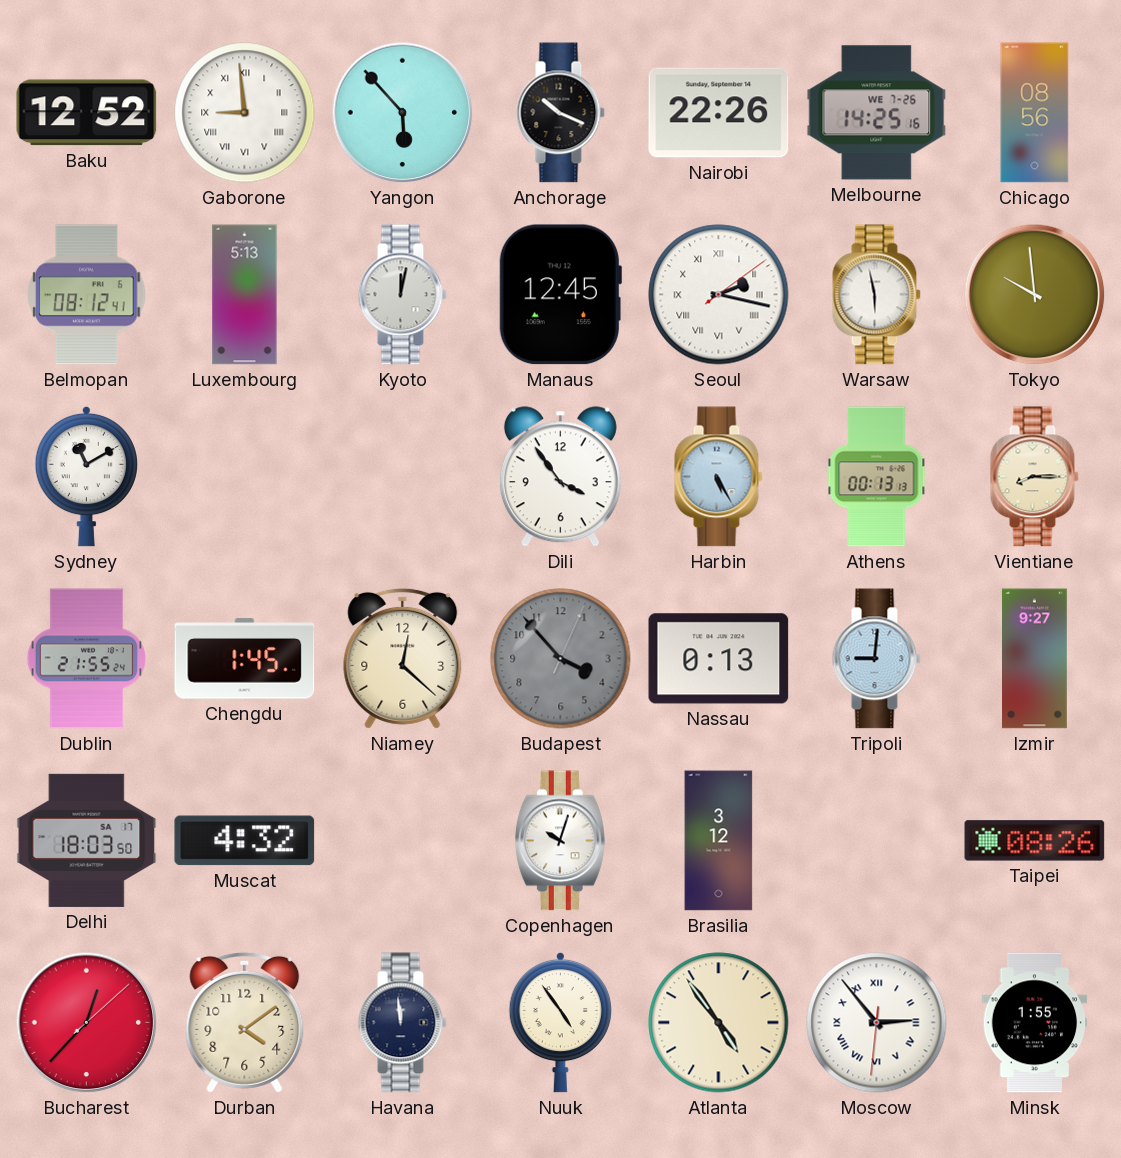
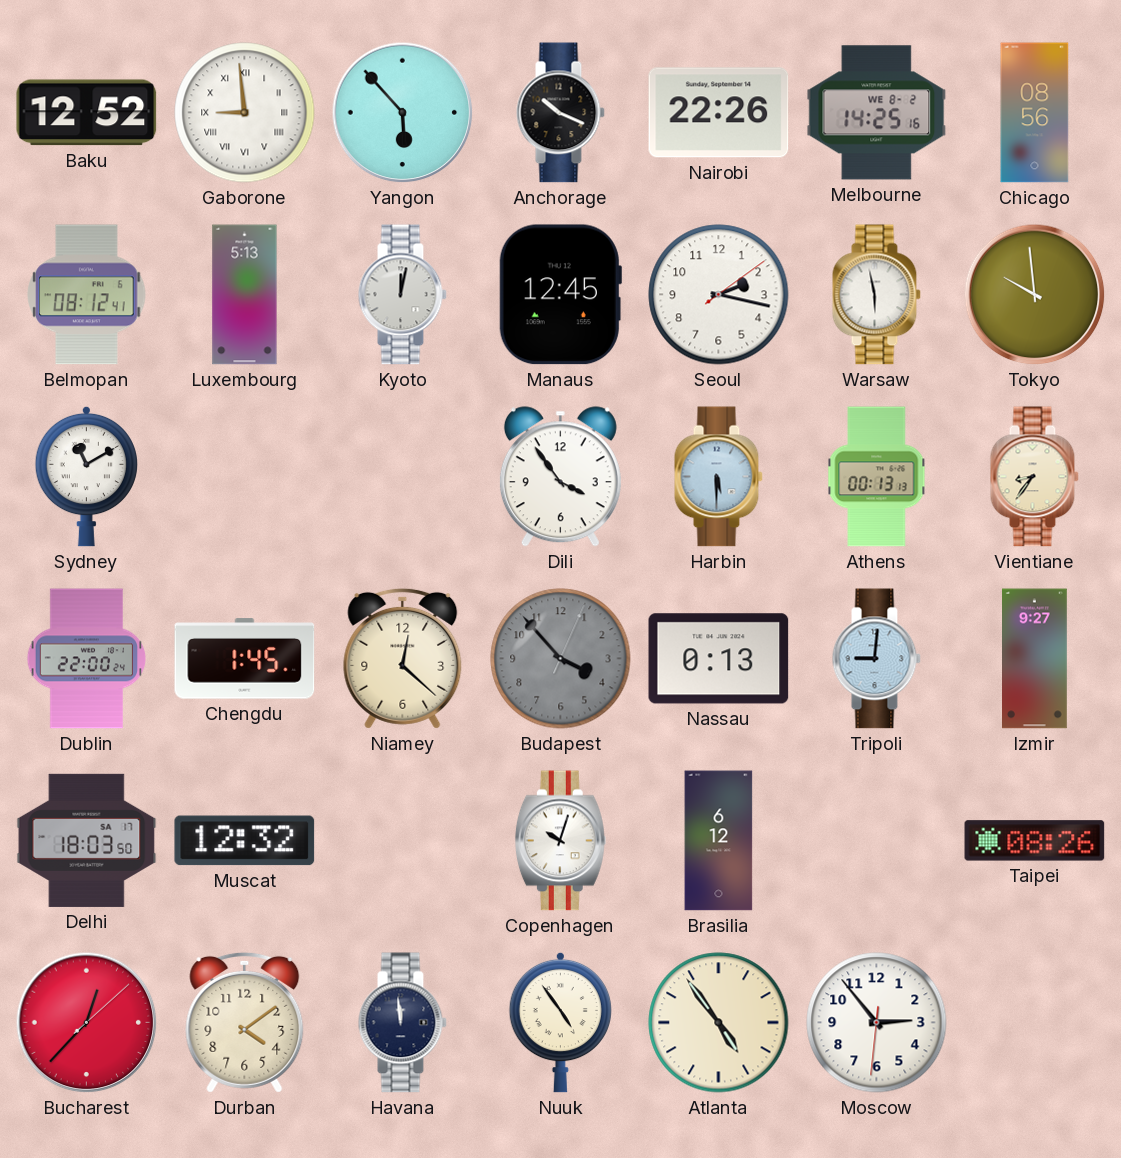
Melbourne date: WE 7-26 -> WE 8-2 (877, 113)
Seoul numerals: Roman -> Arabic (719, 295)
Harbin: 5:25 -> 5:30 (718, 477)
Vientiane: 8:15 -> 8:36 (1034, 477)
Dublin: 21:55 -> 22:00 (87, 659)
Muscat: 4:32 -> 12:32 (245, 841)
Brasilia: 3:12 -> 6:12 (719, 841)
Moscow numerals: Roman -> Arabic (877, 1023)
Minsk: 1:55 -> none (1035, 1023)
